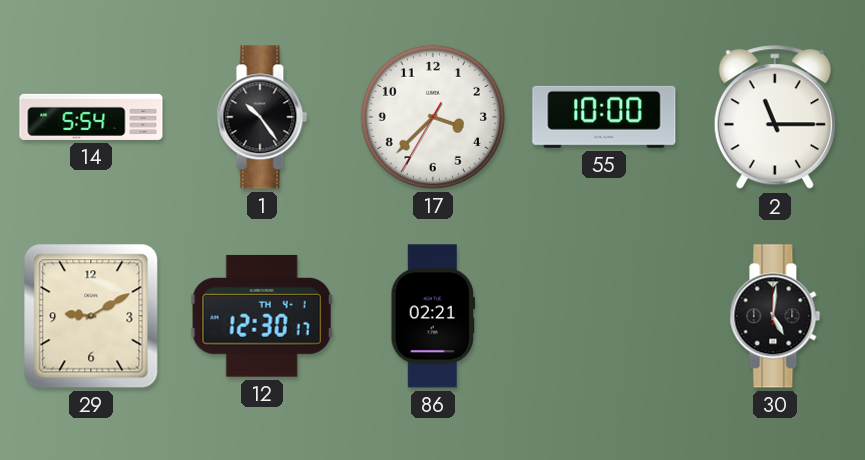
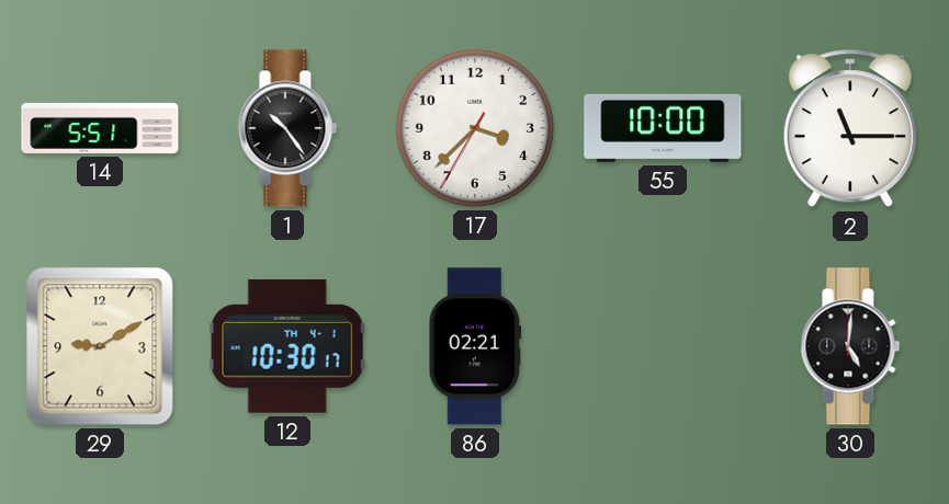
14: 5:54 -> 5:51 (100, 128)
12: 12:30 -> 10:30 (287, 346)
